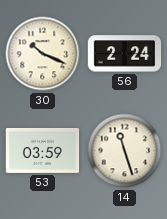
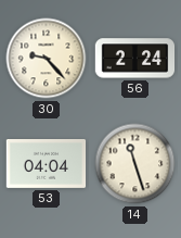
30: 10:19 -> 9:23 (47, 59)
53: 03:59 -> 04:04 (47, 163)
